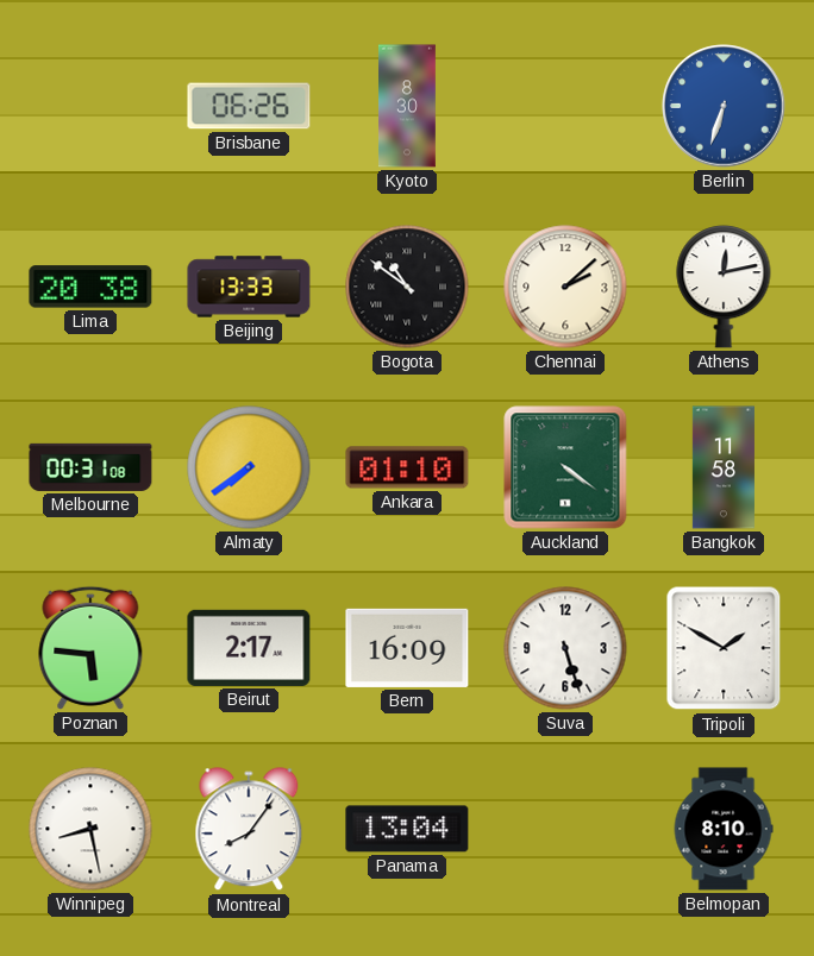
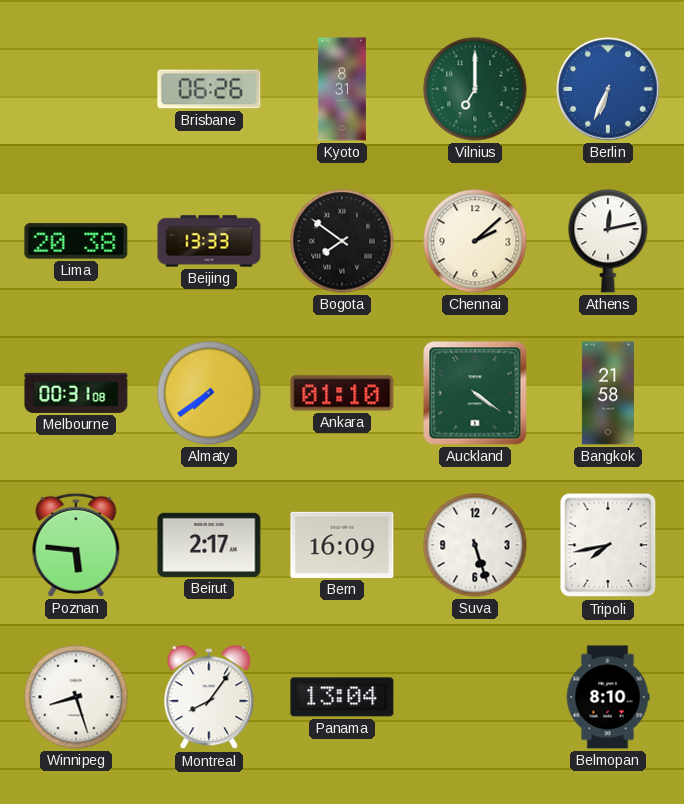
Kyoto: 8:30 -> 8:31 (343, 89)
Vilnius: none -> 7:00 (475, 89)
Berlin: 6:33 -> 6:34 (608, 89)
Bogota: 10:51 -> 7:51 (342, 241)
Bangkok: 11:58 -> 21:58 (608, 393)
Tripoli: 1:50 -> 7:43 (608, 545)
Winnipeg: 8:28 -> 8:27 (76, 697)
